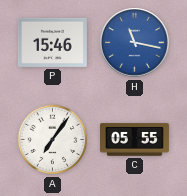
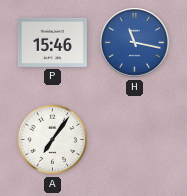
C: 05:55 -> none (134, 140)
